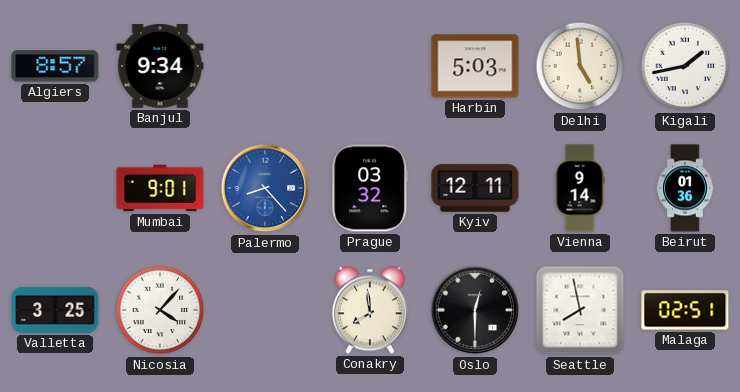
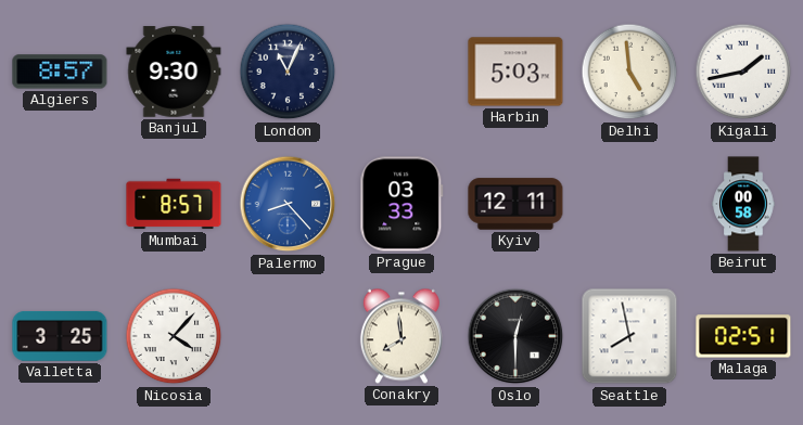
Banjul: 9:34 -> 9:30 (174, 72)
London: none -> 11:04 (288, 72)
Mumbai: 9:01 -> 8:57 (174, 204)
Prague: 03:32 -> 03:33 (401, 204)
Vienna: 9:14 -> none (580, 188)
Beirut: 01:36 -> 00:58 (743, 204)
